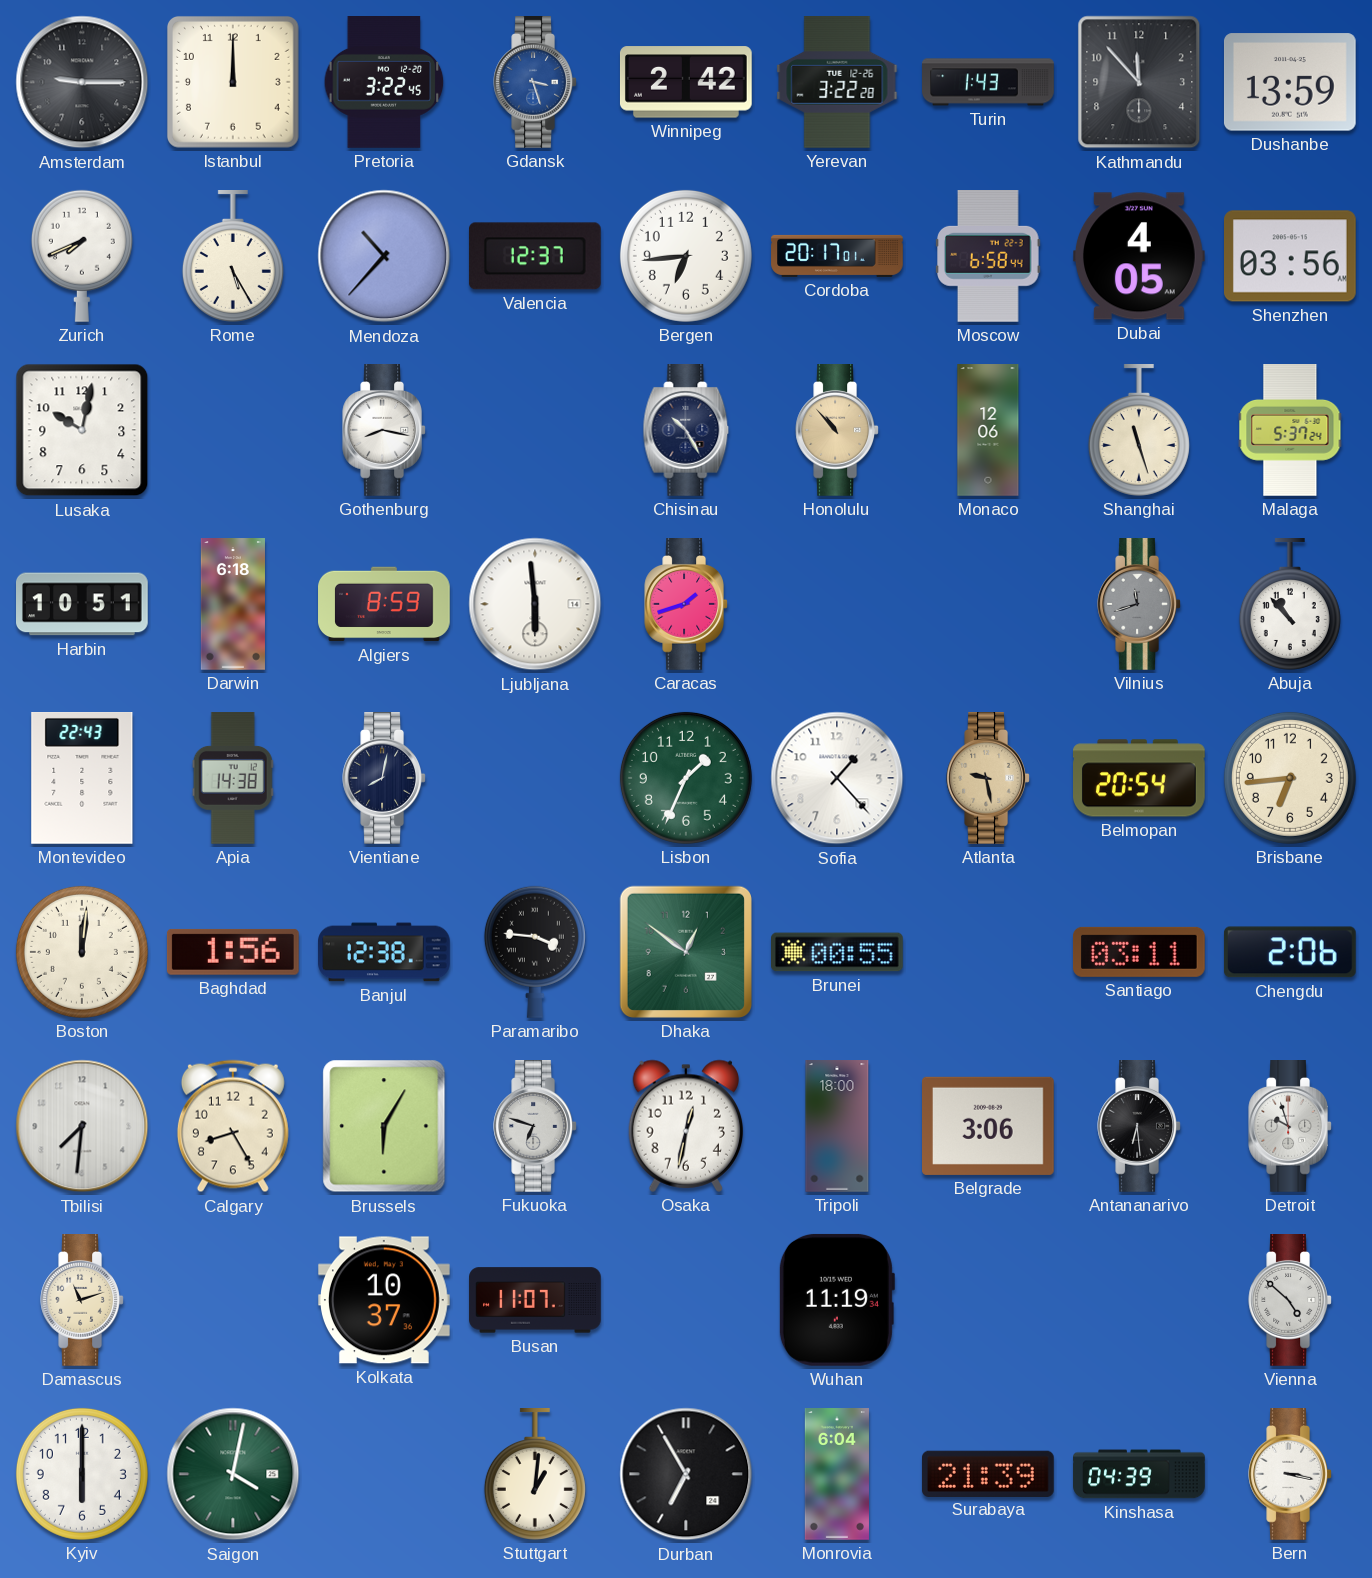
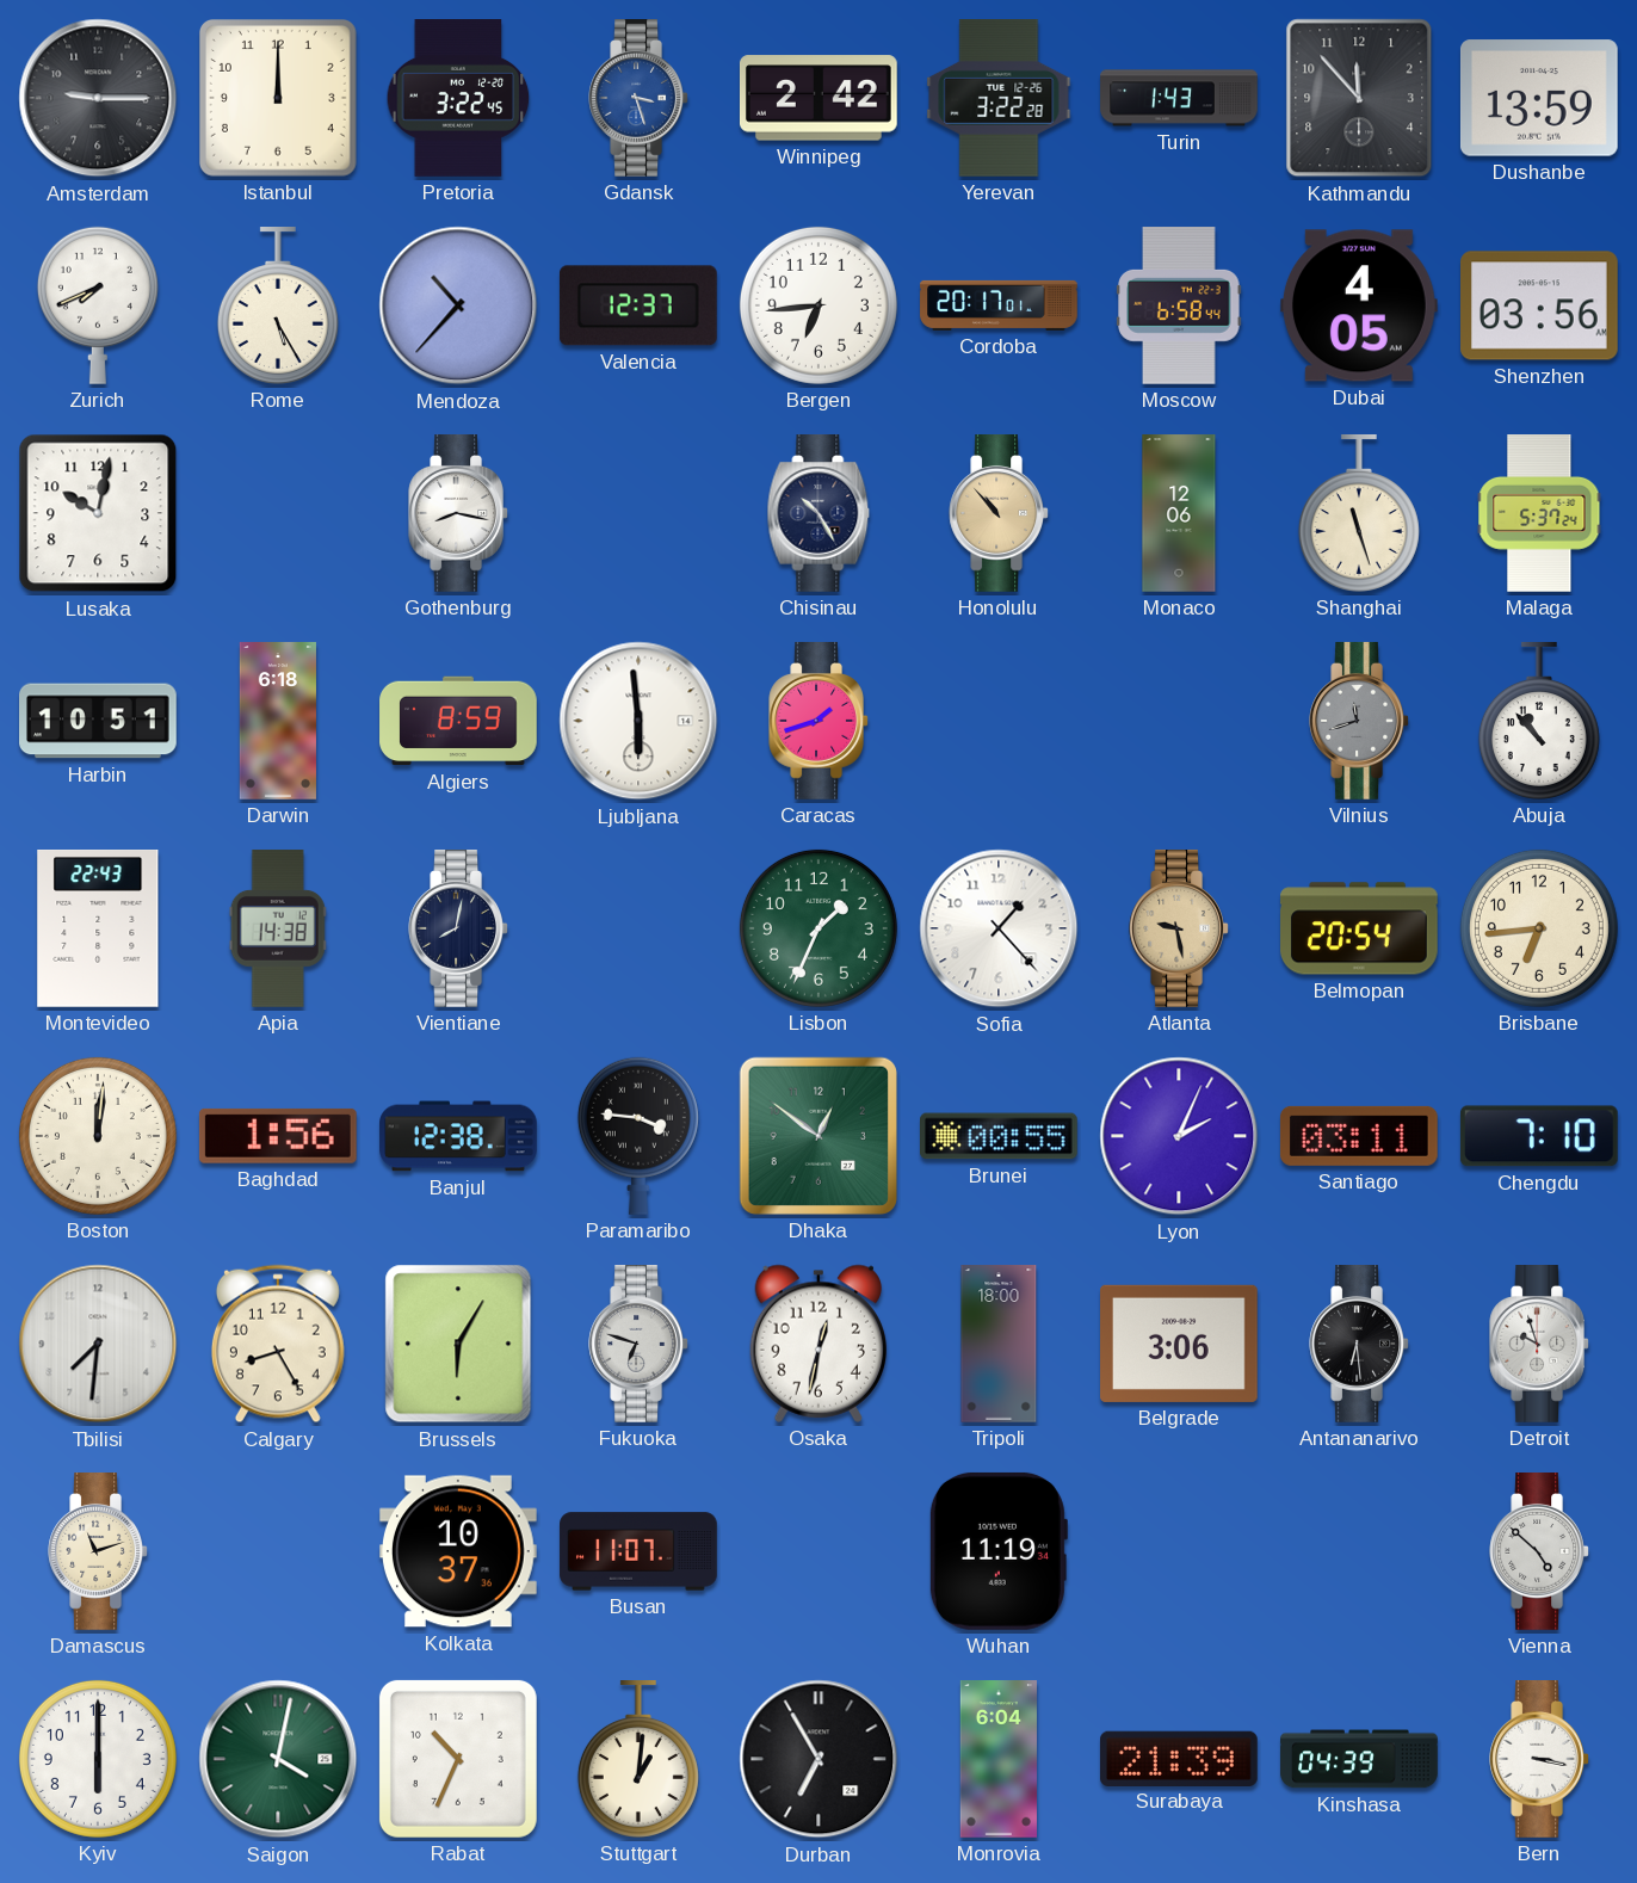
Lyon: none -> 2:04 (1179, 1136)
Chengdu: 2:06 -> 7:10 (1539, 1136)
Rabat: none -> 10:34 (458, 1759)
